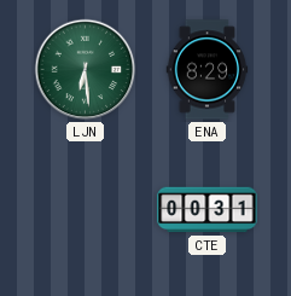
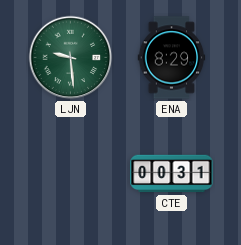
LJN: 6:29 -> 9:29 (71, 58)
